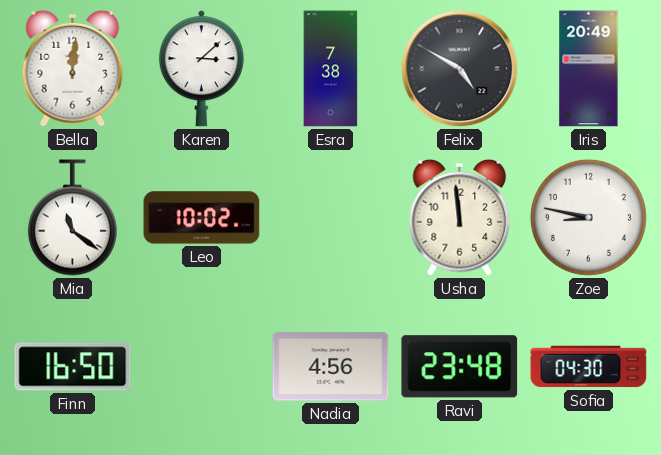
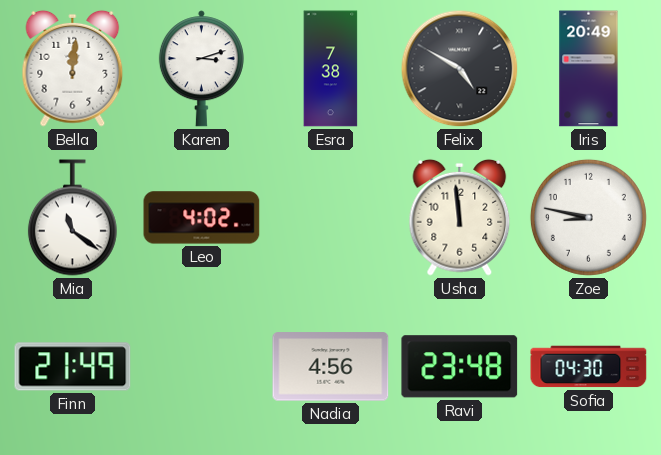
Karen: 3:08 -> 3:12 (201, 69)
Leo: 10:02 -> 4:02 (202, 218)
Finn: 16:50 -> 21:49 (73, 367)
